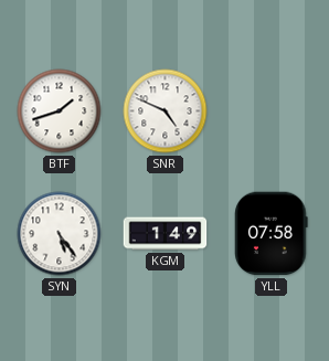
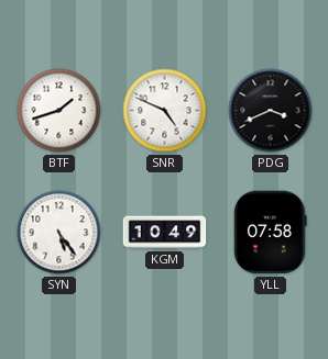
PDG: none -> 3:41 (271, 111)
KGM: 1:49 -> 10:49 (165, 233)
